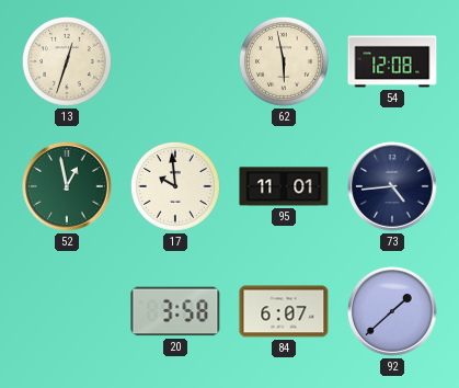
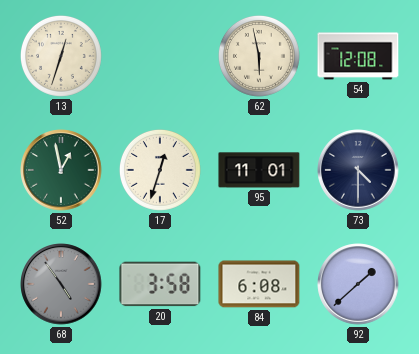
17: 9:59 -> 12:33 (160, 170)
73: 4:44 -> 4:30 (358, 170)
68: none -> 4:54 (61, 284)
84: 6:07 -> 6:08 (259, 284)
